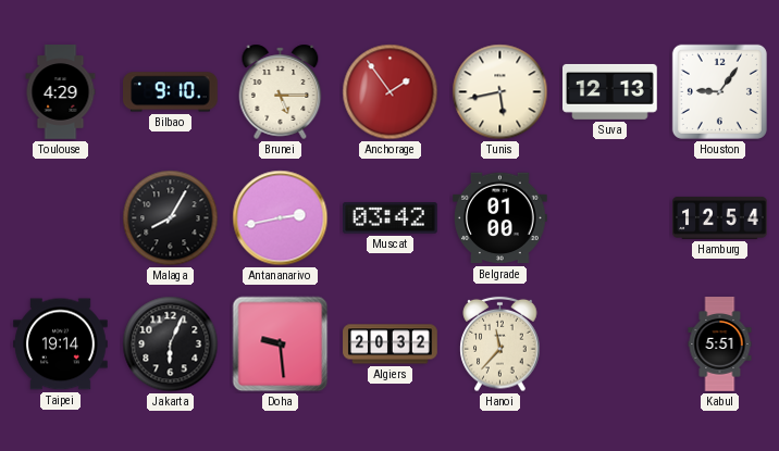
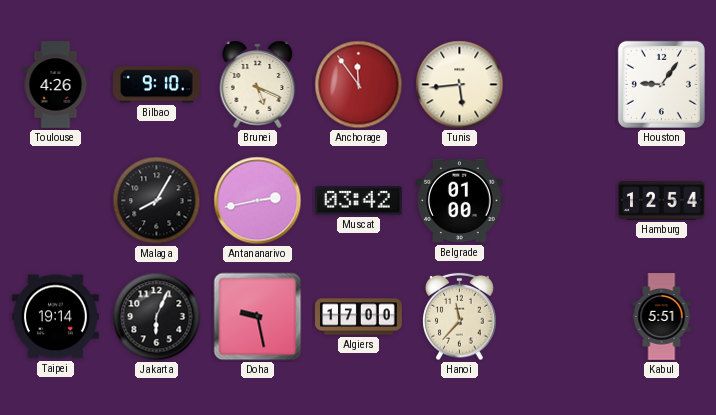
Toulouse: 4:29 -> 4:26 (56, 85)
Brunei: 5:15 -> 5:19 (258, 84)
Anchorage: 1:54 -> 11:54 (359, 85)
Tunis: 5:43 -> 5:44 (460, 85)
Suva: 12:13 -> none (610, 91)
Doha: 9:29 -> 9:28 (258, 317)
Algiers: 20:32 -> 17:00 (359, 317)
